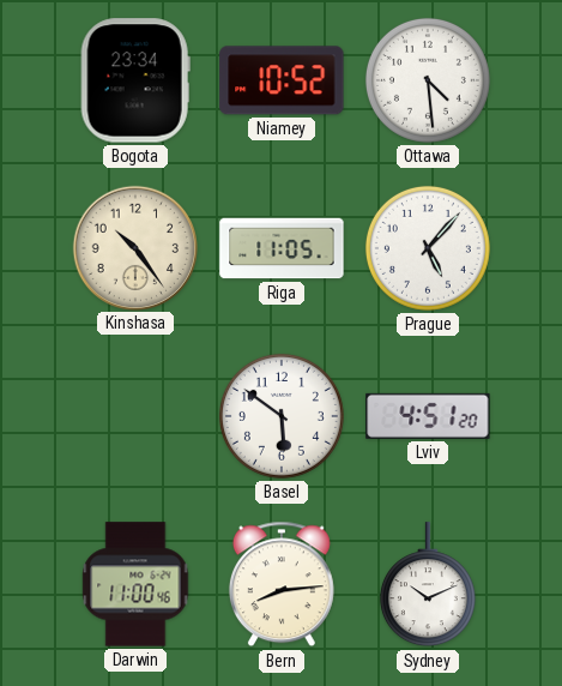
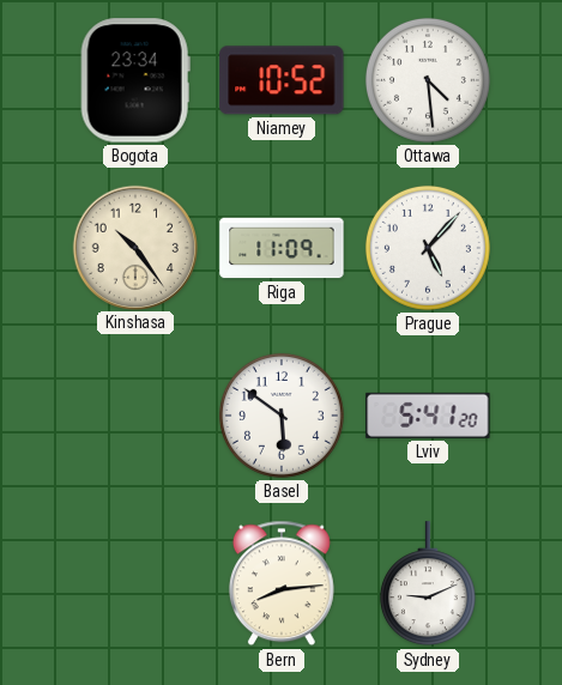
Riga: 11:05 -> 11:09 (282, 248)
Lviv: 4:51 -> 5:41 (428, 416)
Darwin: 11:00 -> none (135, 584)
Sydney: 10:11 -> 9:11 (428, 584)
